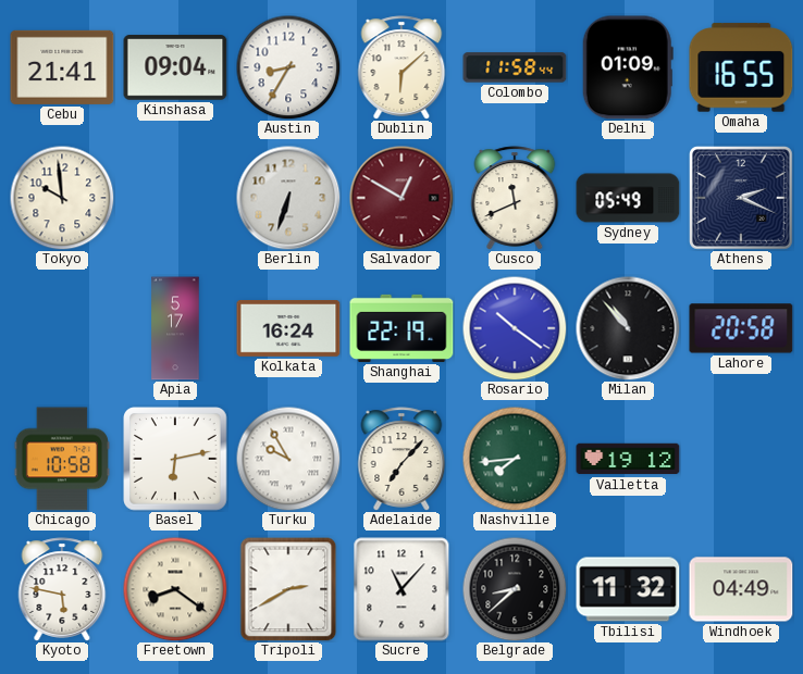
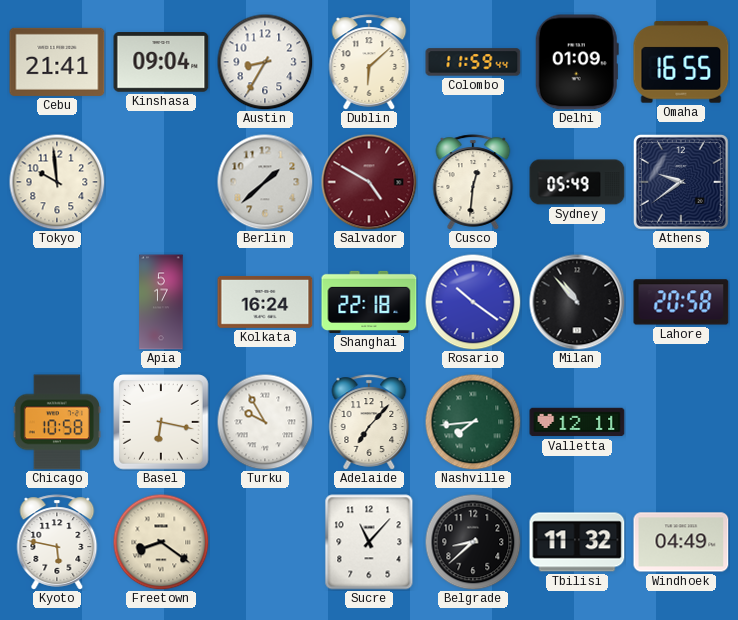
Colombo: 11:58 -> 11:59 (473, 62)
Berlin: 6:33 -> 1:38 (265, 182)
Salvador: 12:50 -> 4:50 (369, 182)
Cusco: 11:41 -> 12:31 (473, 182)
Athens: 2:19 -> 9:39 (682, 183)
Shanghai: 22:19 -> 22:18 (369, 302)
Basel: 6:13 -> 6:17 (162, 423)
Valletta: 19:12 -> 12:11 (577, 422)
Tripoli: 2:40 -> none (288, 589)
